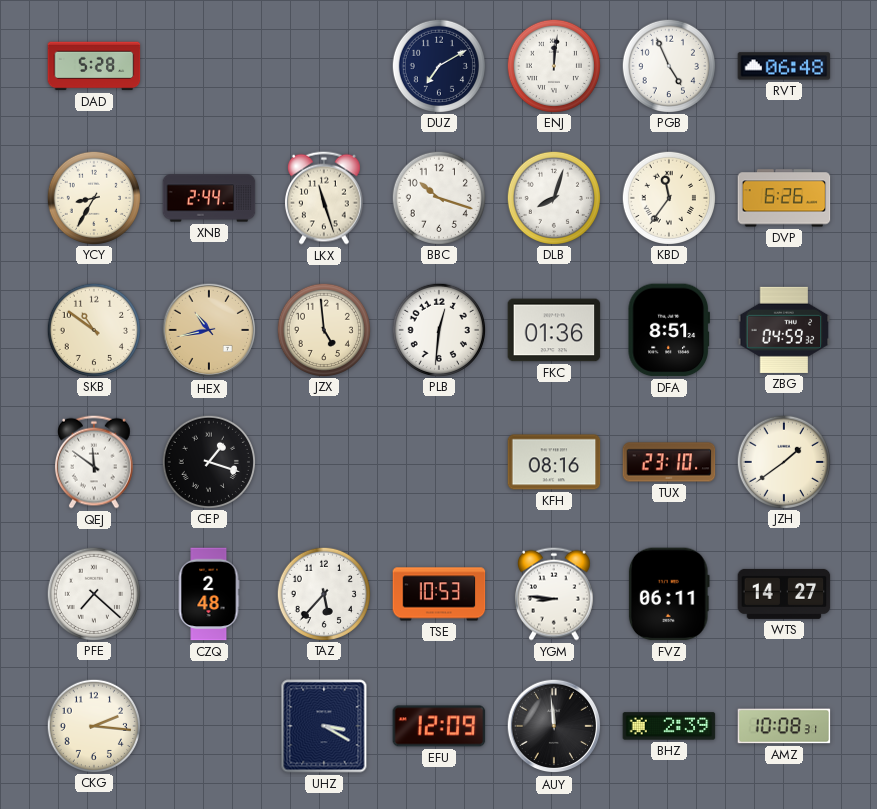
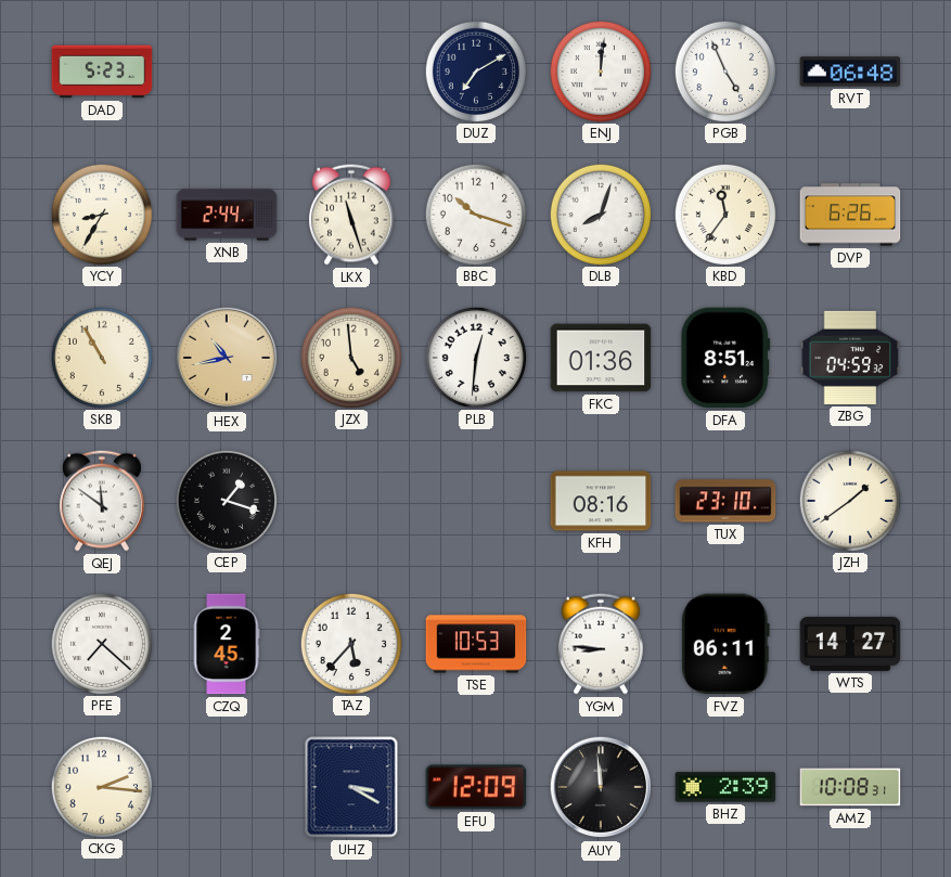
DAD: 5:28 -> 5:23 (102, 72)
SKB: 10:51 -> 10:55 (101, 357)
CZQ: 2:48 -> 2:45 (227, 644)
